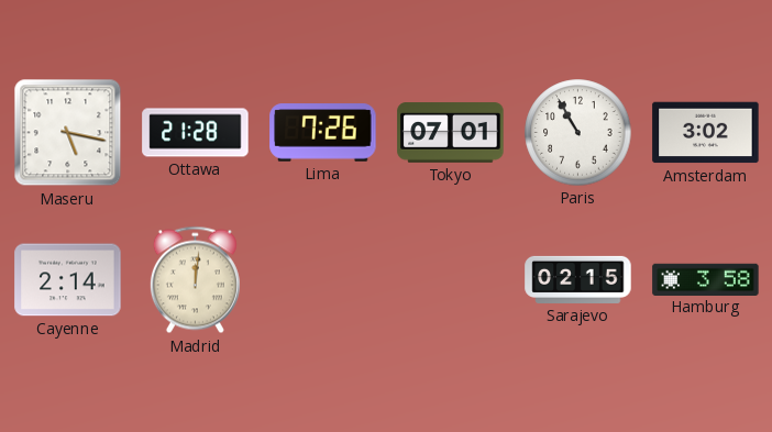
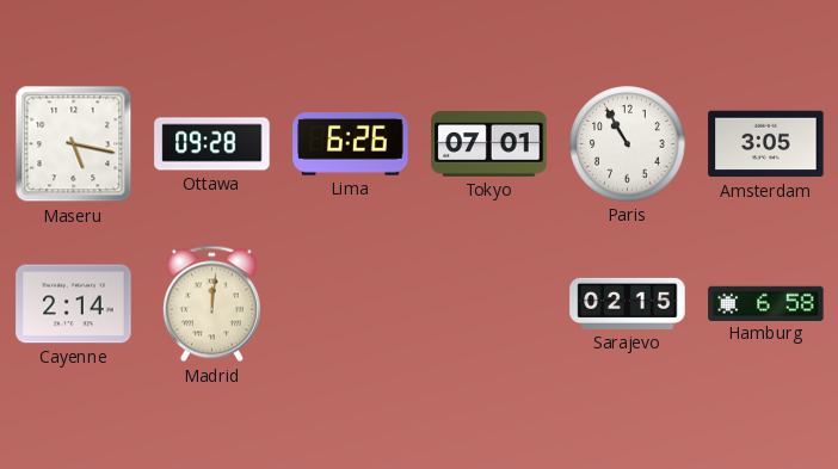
Ottawa: 21:28 -> 09:28 (212, 144)
Lima: 7:26 -> 6:26 (351, 144)
Amsterdam: 3:02 -> 3:05 (766, 144)
Hamburg: 3:58 -> 6:58 (766, 303)
